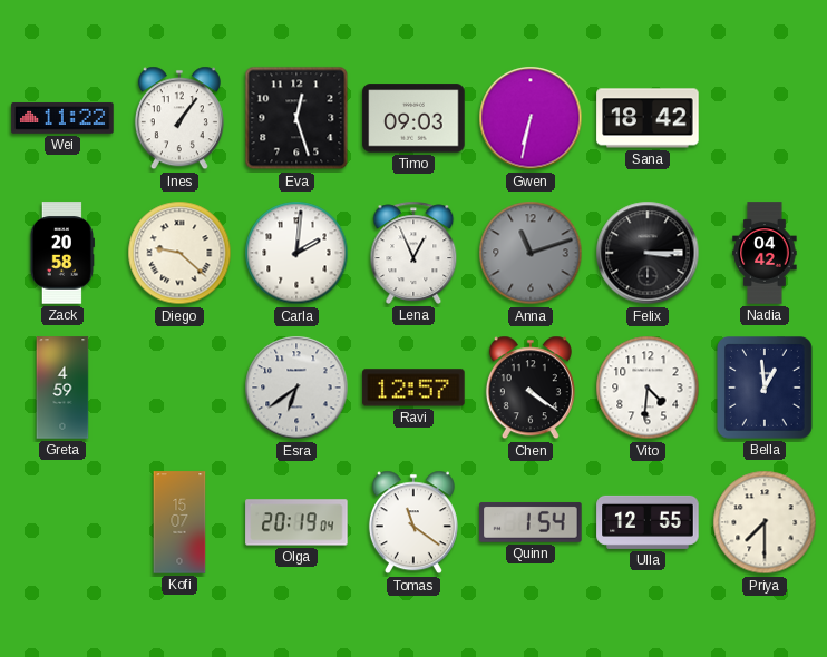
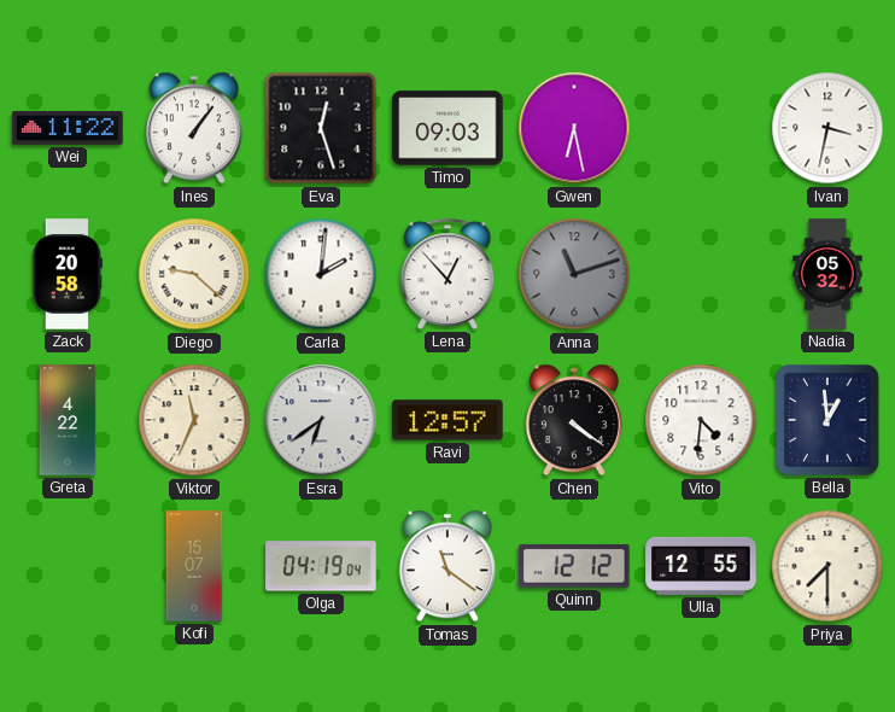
Gwen: 6:32 -> 6:28 (574, 128)
Sana: 18:42 -> none (648, 118)
Ivan: none -> 3:32 (827, 128)
Lena: 12:56 -> 12:53 (448, 274)
Felix: 3:15 -> none (648, 253)
Nadia: 04:42 -> 05:32 (827, 274)
Greta: 4:59 -> 4:22 (68, 420)
Viktor: none -> 11:34 (194, 420)
Olga: 20:19 -> 04:19 (321, 566)
Quinn: 1:54 -> 12:12 (574, 566)
